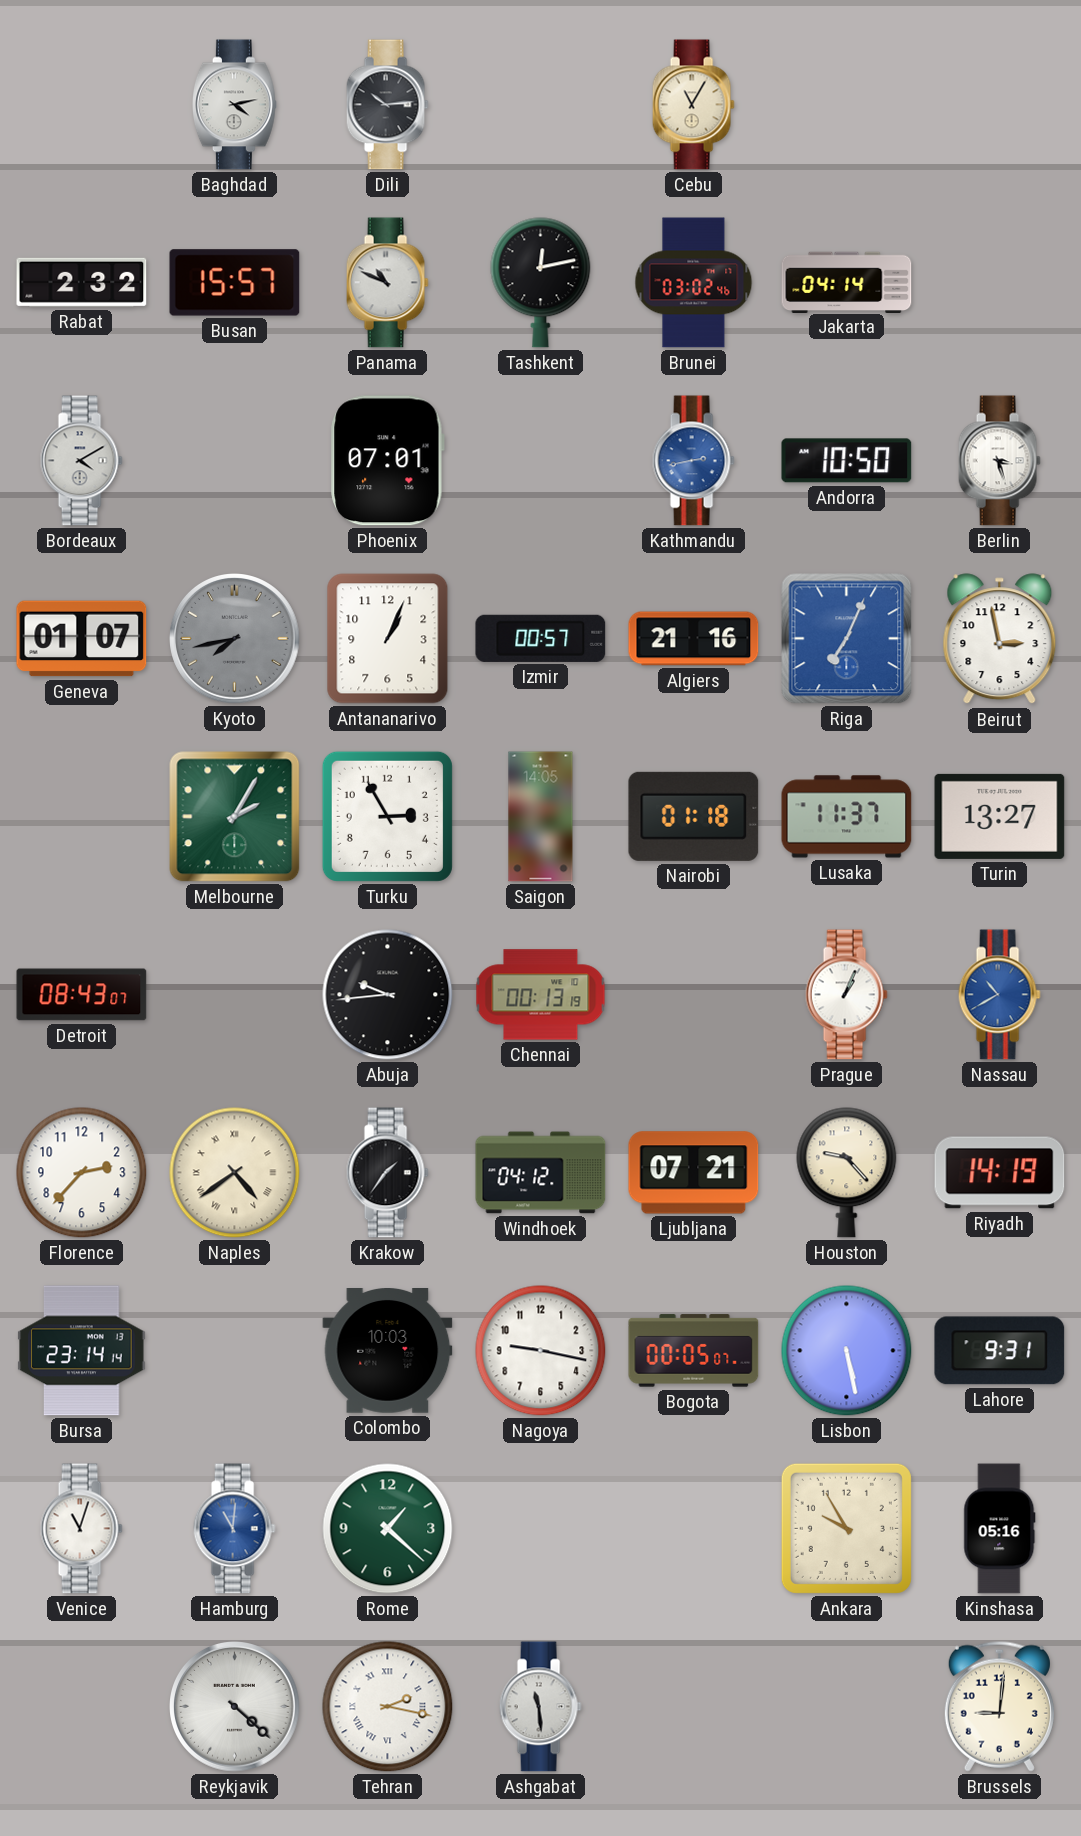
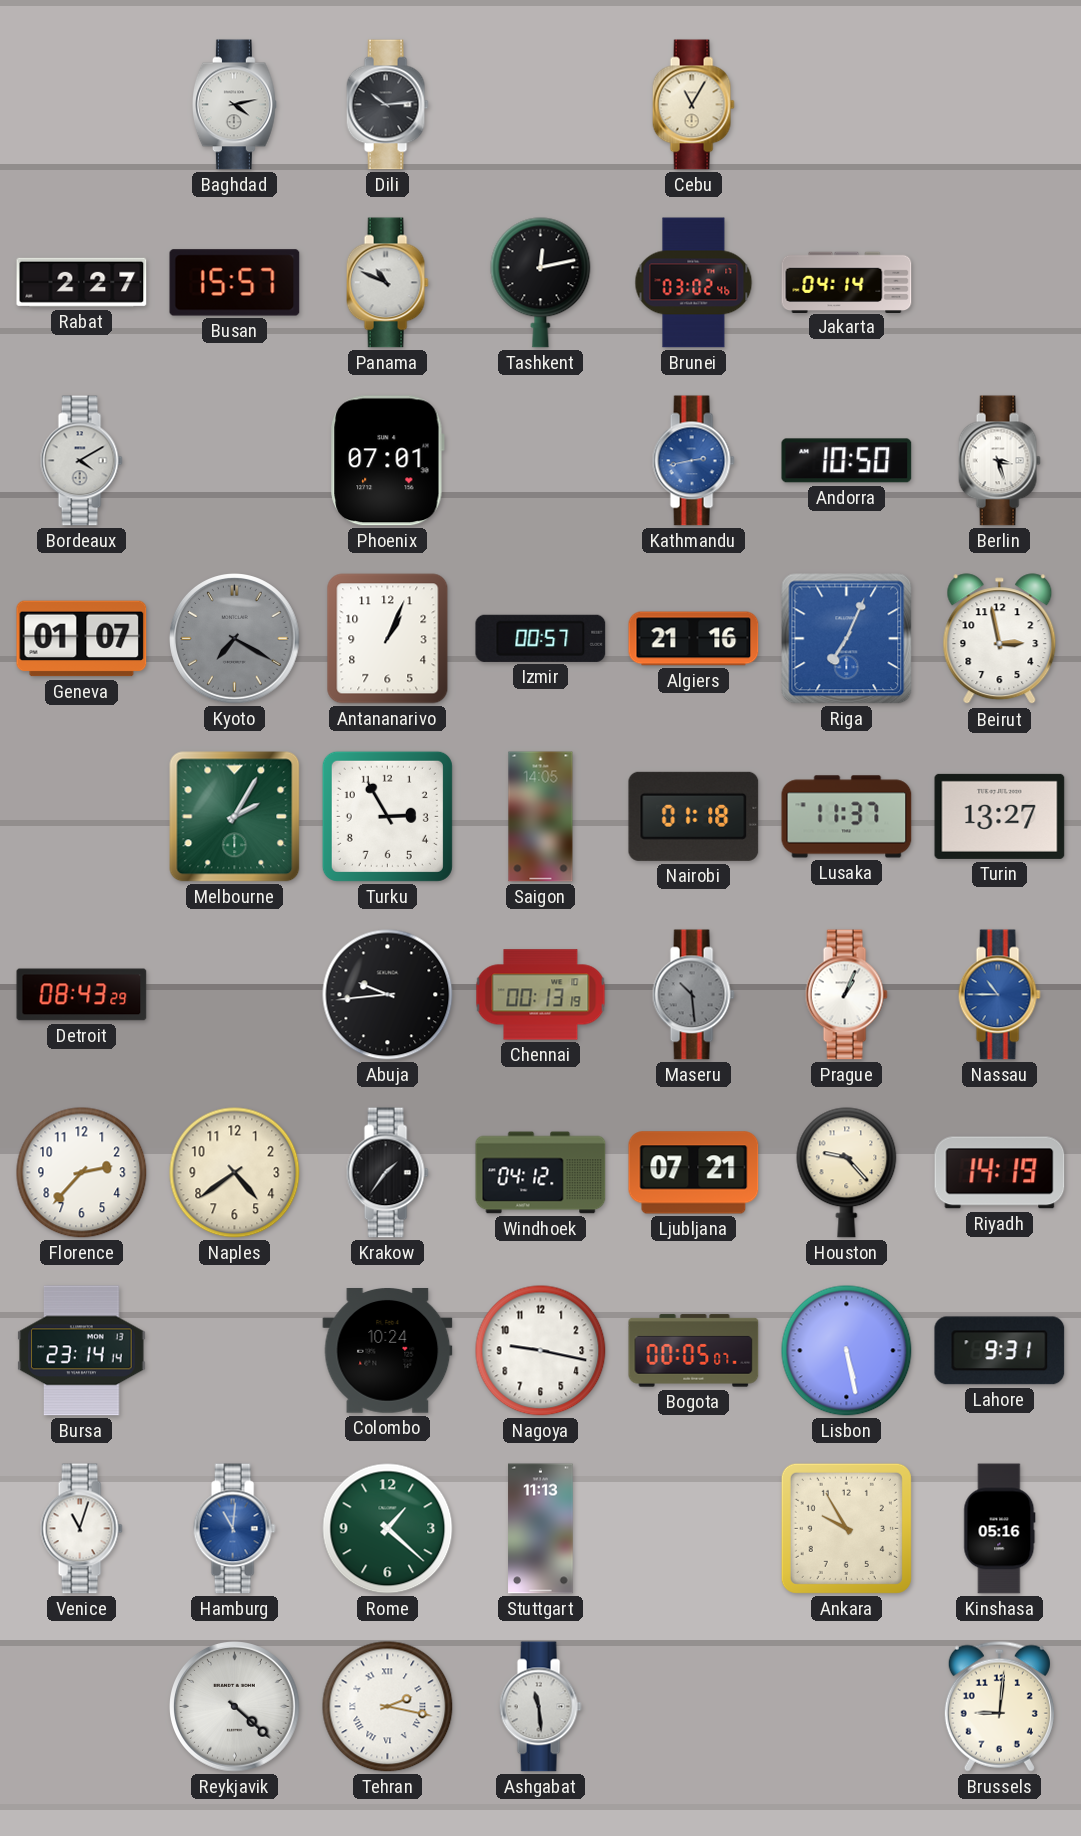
Rabat: 2:32 -> 2:27 (82, 282)
Kyoto: 7:43 -> 7:20 (235, 639)
Detroit: 08:43:07 -> 08:43:29 (82, 995)
Maseru: none -> 10:29 (693, 995)
Nassau: 10:40 -> 10:45 (999, 995)
Naples numerals: Roman -> Arabic (235, 1173)
Colombo: 10:03 -> 10:24 (388, 1351)
Stuttgart: none -> 11:13 (541, 1529)
